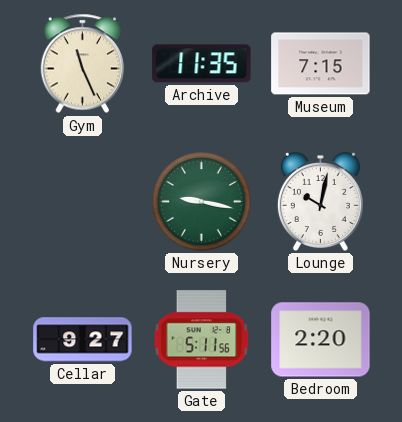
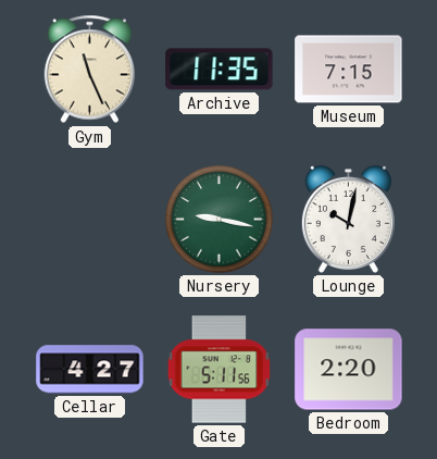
Cellar: 9:27 -> 4:27 (90, 370)
